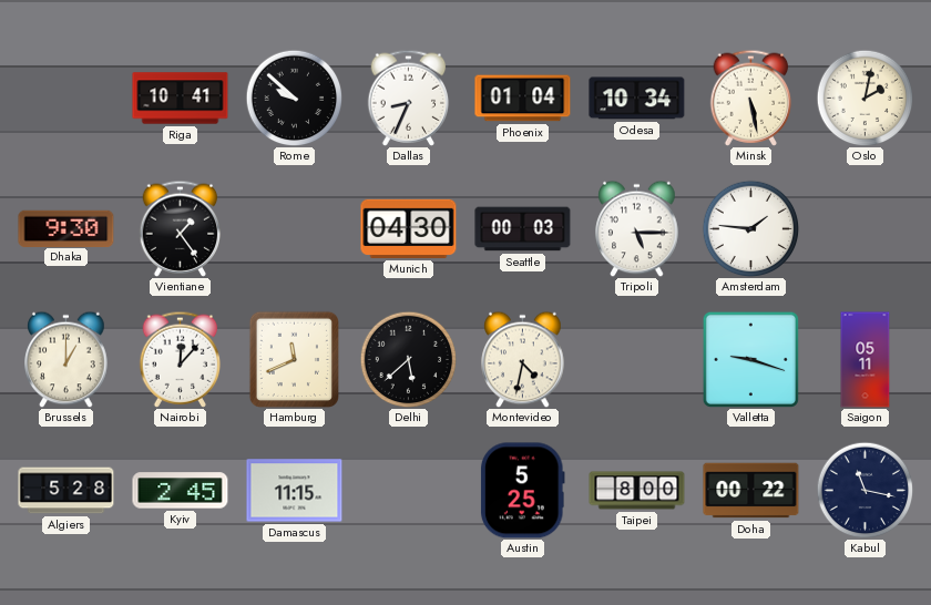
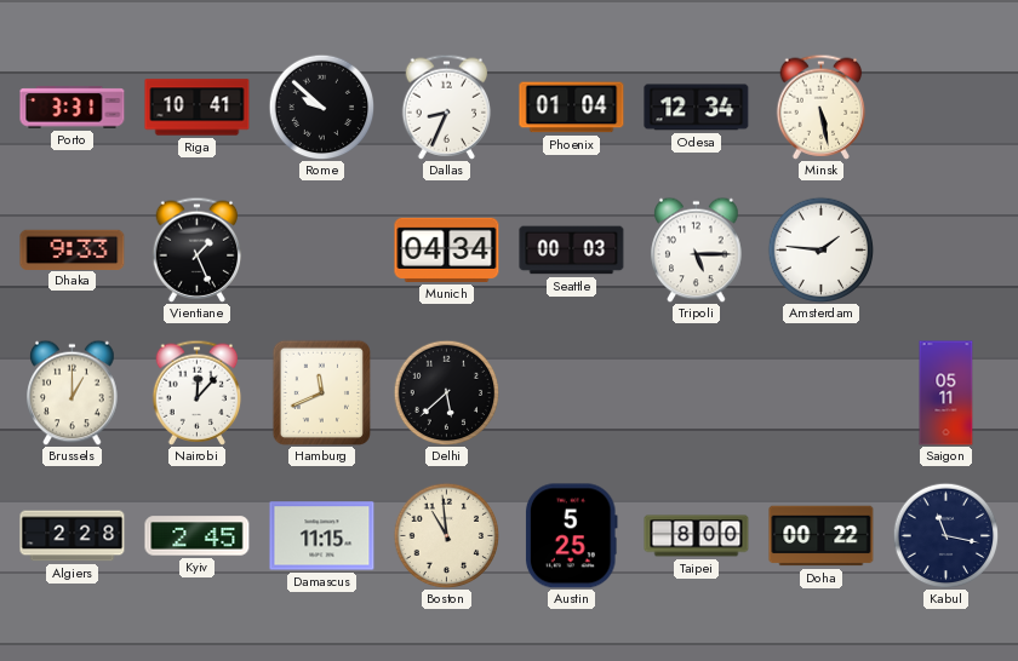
Porto: none -> 3:31 (73, 108)
Odesa: 10:34 -> 12:34 (697, 108)
Oslo: 2:02 -> none (864, 98)
Dhaka: 9:30 -> 9:33 (73, 249)
Vientiane: 1:24 -> 1:26 (198, 249)
Munich: 04:30 -> 04:34 (447, 249)
Montevideo: 4:32 -> none (523, 359)
Valletta: 9:18 -> none (750, 359)
Algiers: 5:28 -> 2:28 (73, 536)
Boston: none -> 10:59 (446, 535)
